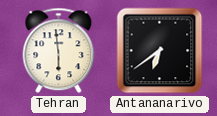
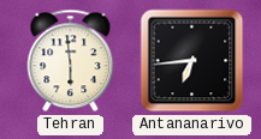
Antananarivo: 6:39 -> 6:44 (192, 61)
